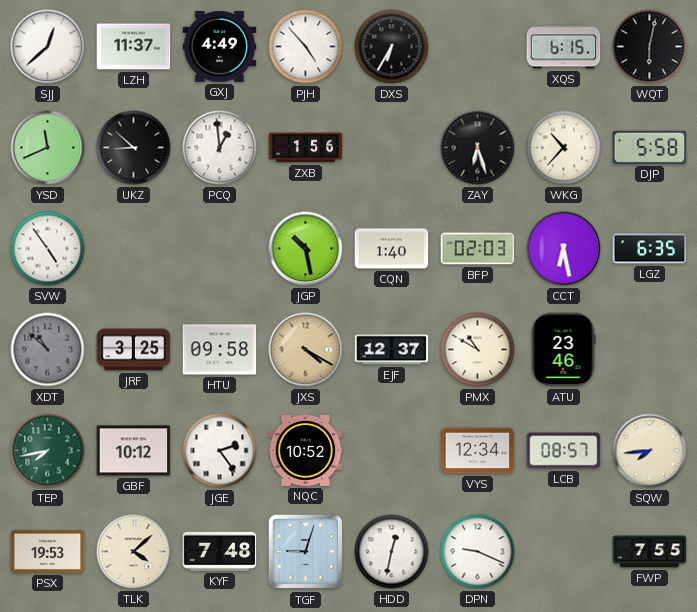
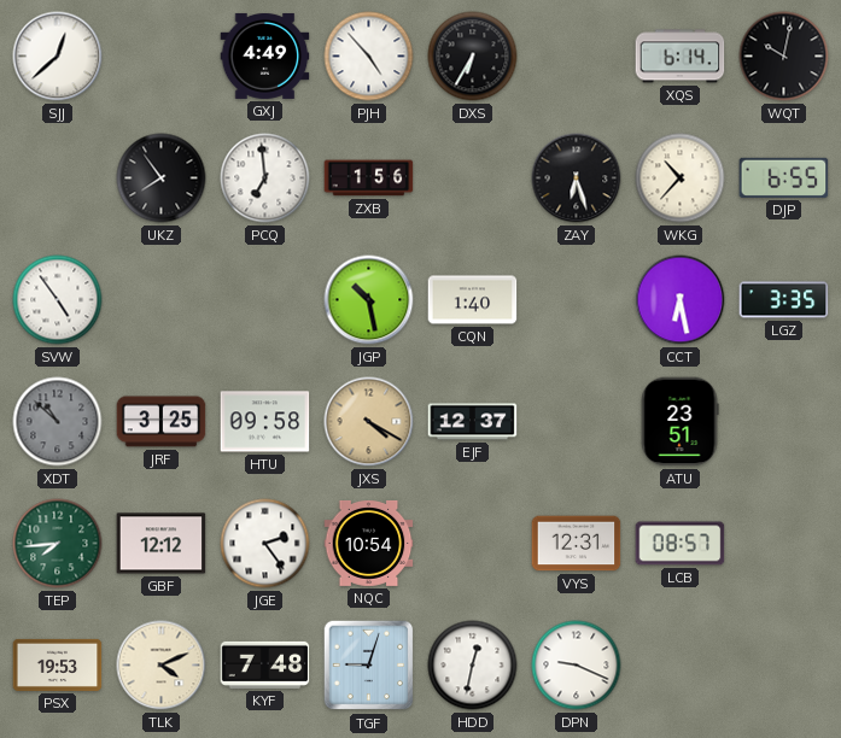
LZH: 11:37 -> none (134, 47)
XQS: 6:15 -> 6:14 (681, 57)
WQT: 6:02 -> 10:02 (784, 57)
YSD: 11:41 -> none (48, 148)
UKZ: 8:52 -> 7:54 (162, 178)
PCQ: 12:59 -> 6:59 (265, 178)
DJP: 5:58 -> 6:55 (784, 177)
BFP: 02:03 -> none (478, 249)
LGZ: 6:35 -> 3:35 (784, 300)
PMX: 10:50 -> none (478, 350)
ATU: 23:46 -> 23:51 (679, 422)
TEP: 7:43 -> 7:44 (58, 544)
GBF: 10:12 -> 12:12 (162, 544)
NQC: 10:52 -> 10:54 (369, 543)
VYS: 12:34 -> 12:31 (577, 544)
SQW: 7:44 -> none (650, 451)
TLK: 4:08 -> 4:11 (162, 666)
FWP: 7:55 -> none (650, 552)
